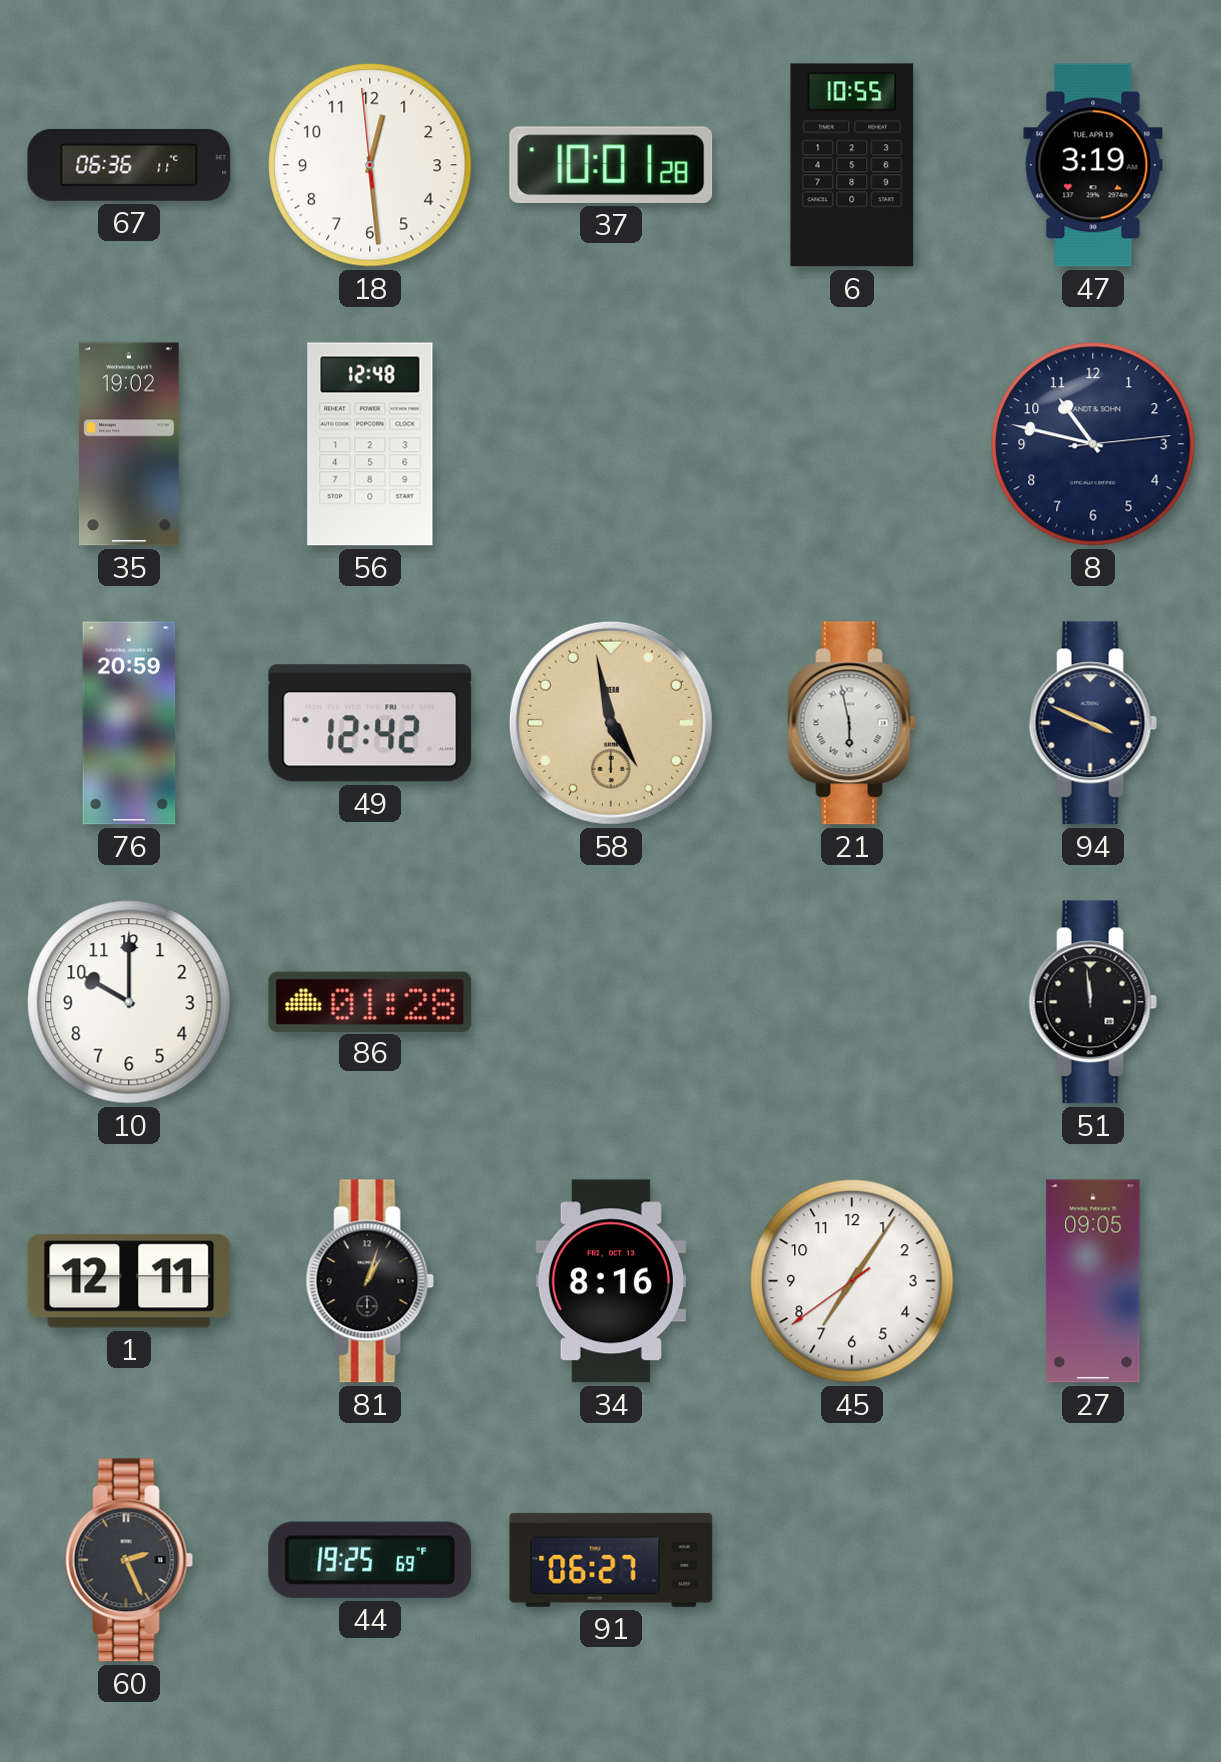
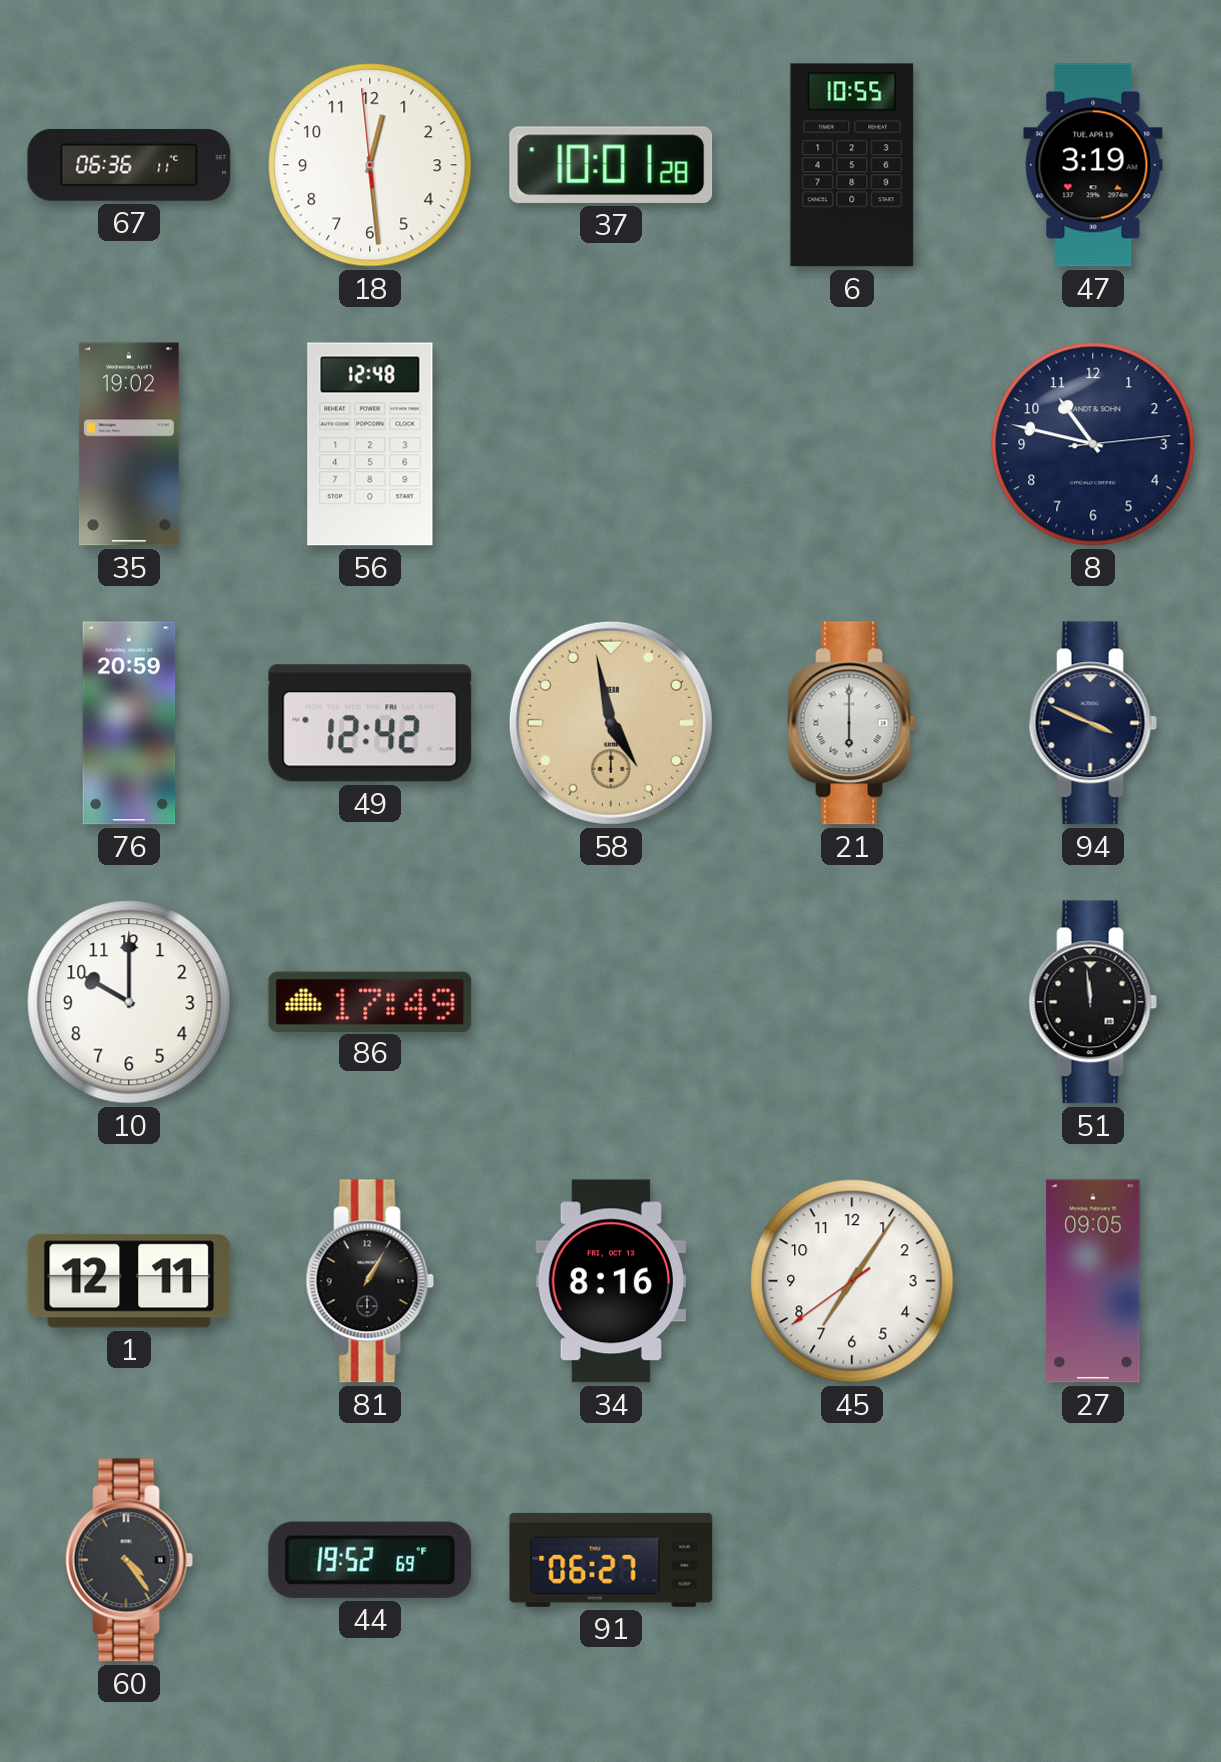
21: 5:58 -> 6:00 (852, 723)
86: 01:28 -> 17:49 (370, 1001)
81: 1:03 -> 1:05 (370, 1281)
60: 2:26 -> 4:24 (129, 1560)
44: 19:25 -> 19:52 (370, 1560)
